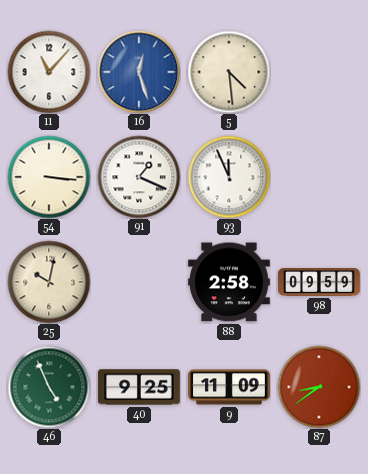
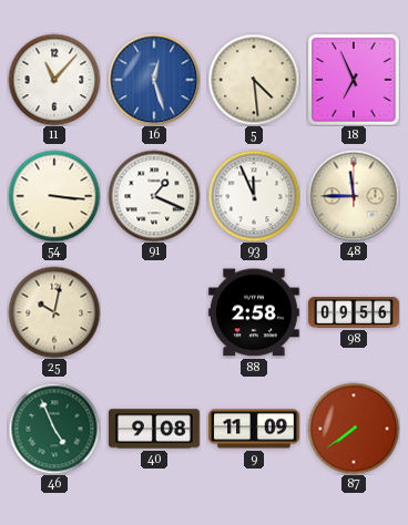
18: none -> 6:56 (354, 80)
48: none -> 11:45 (354, 196)
98: 09:59 -> 09:56 (354, 312)
40: 9:25 -> 9:08 (154, 429)
87: 8:39 -> 7:39 (354, 429)
